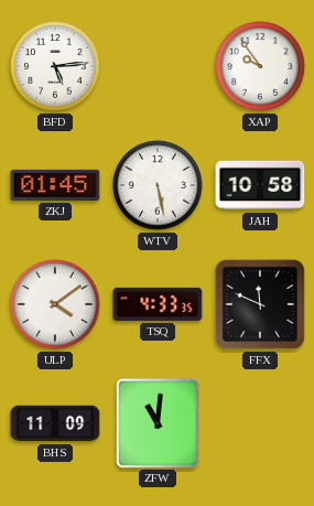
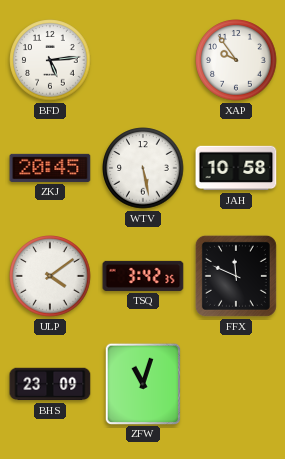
ZKJ: 01:45 -> 20:45 (50, 168)
TSQ: 4:33 -> 3:42 (143, 276)
BHS: 11:09 -> 23:09 (50, 384)
ZFW: 11:01 -> 11:03 (142, 383)
